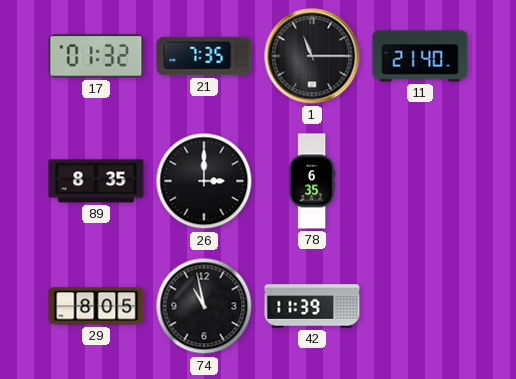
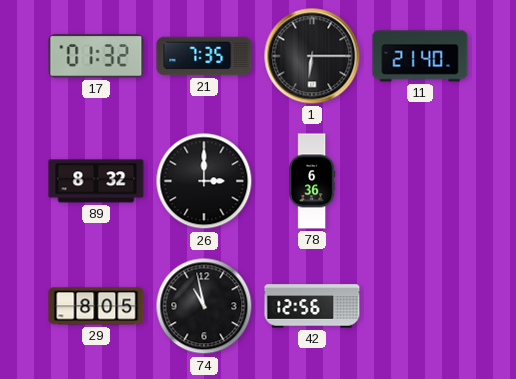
1: 11:15 -> 6:15 (312, 56)
89: 8:35 -> 8:32 (96, 181)
78: 6:35 -> 6:36 (312, 181)
42: 11:39 -> 12:56 (312, 306)
